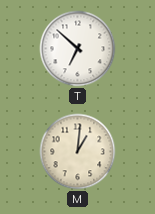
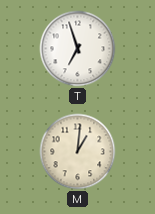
T: 6:52 -> 6:57 (78, 49)
